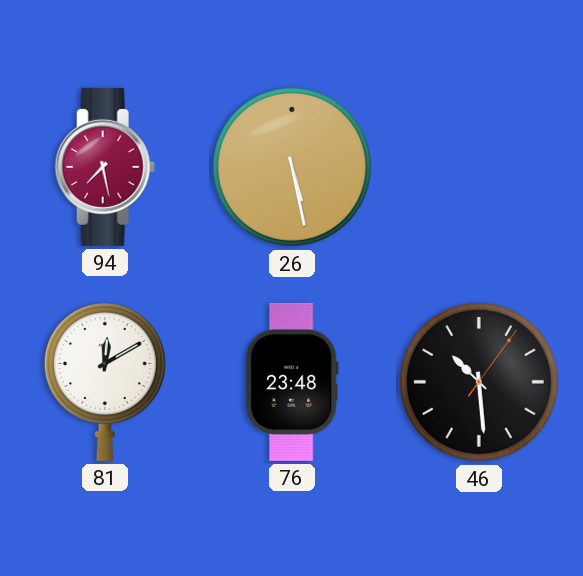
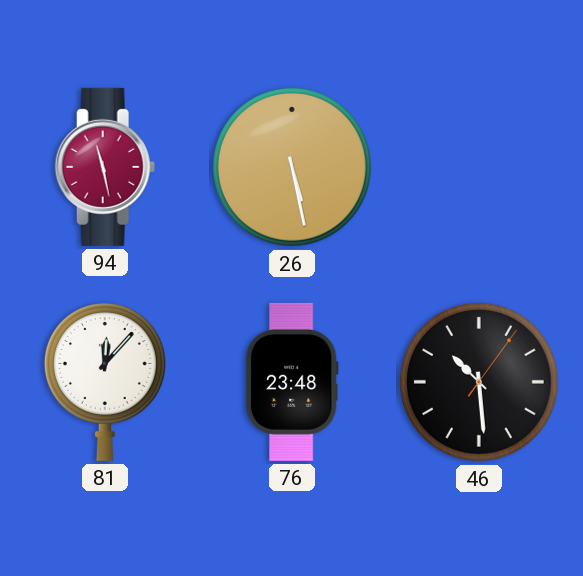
94: 7:28 -> 11:28 (105, 167)
81: 12:10 -> 12:07 (105, 382)
